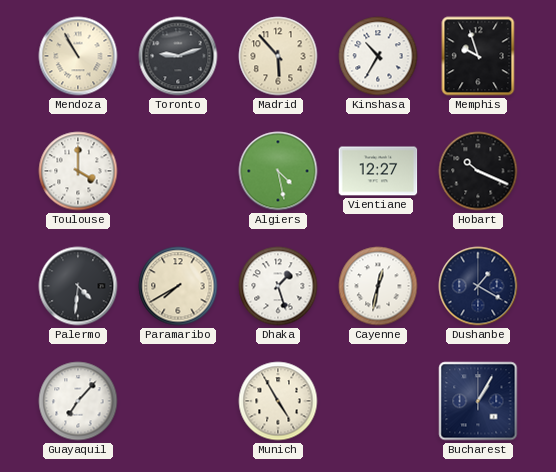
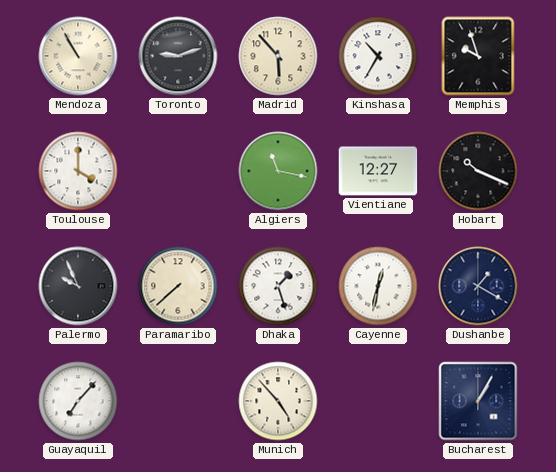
Algiers: 4:28 -> 11:17 (278, 171)
Palermo: 4:31 -> 9:56 (78, 286)
Paramaribo: 7:40 -> 7:38 (178, 286)
Munich: 4:55 -> 4:53 (278, 401)
